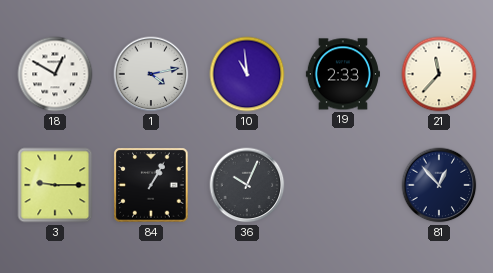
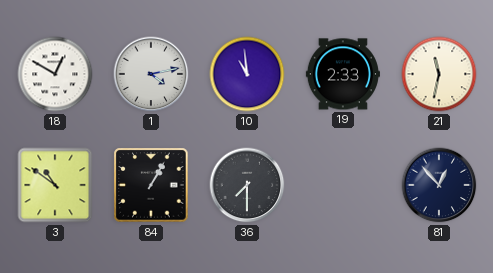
21: 11:37 -> 11:32 (439, 74)
3: 9:15 -> 10:51 (55, 185)
36: 10:04 -> 7:30 (247, 185)
